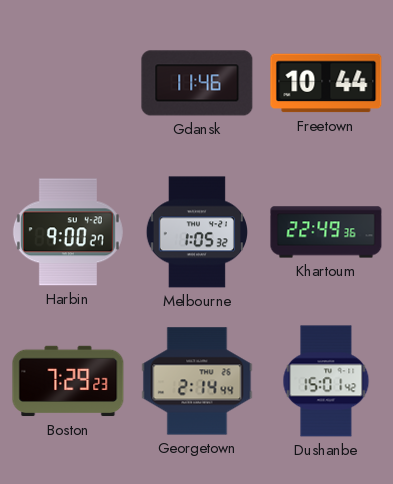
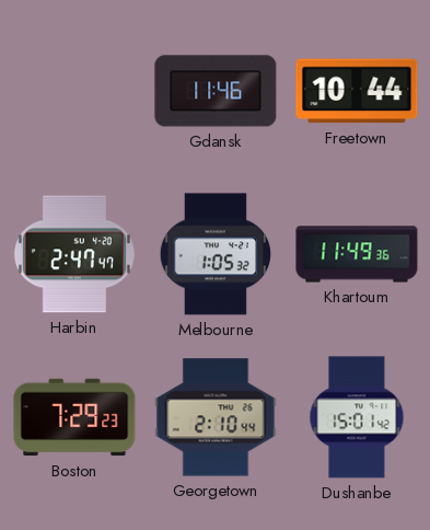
Harbin: 9:00 -> 2:47 (74, 254)
Khartoum: 22:49 -> 11:49 (357, 254)
Georgetown: 2:14 -> 2:10 (216, 417)
